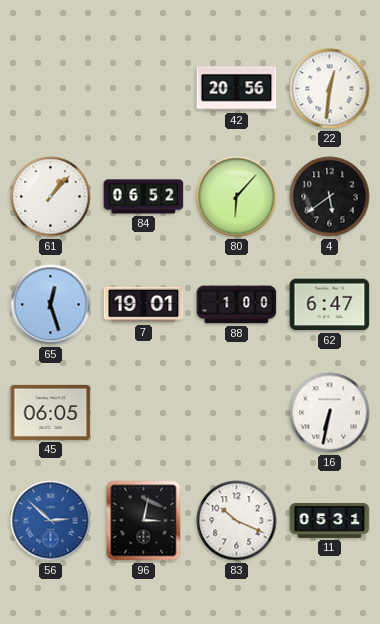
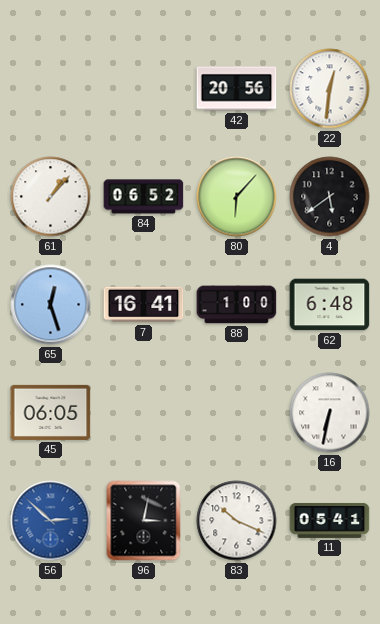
7: 19:01 -> 16:41 (144, 305)
62: 6:47 -> 6:48 (330, 305)
11: 05:31 -> 05:41 (330, 520)
